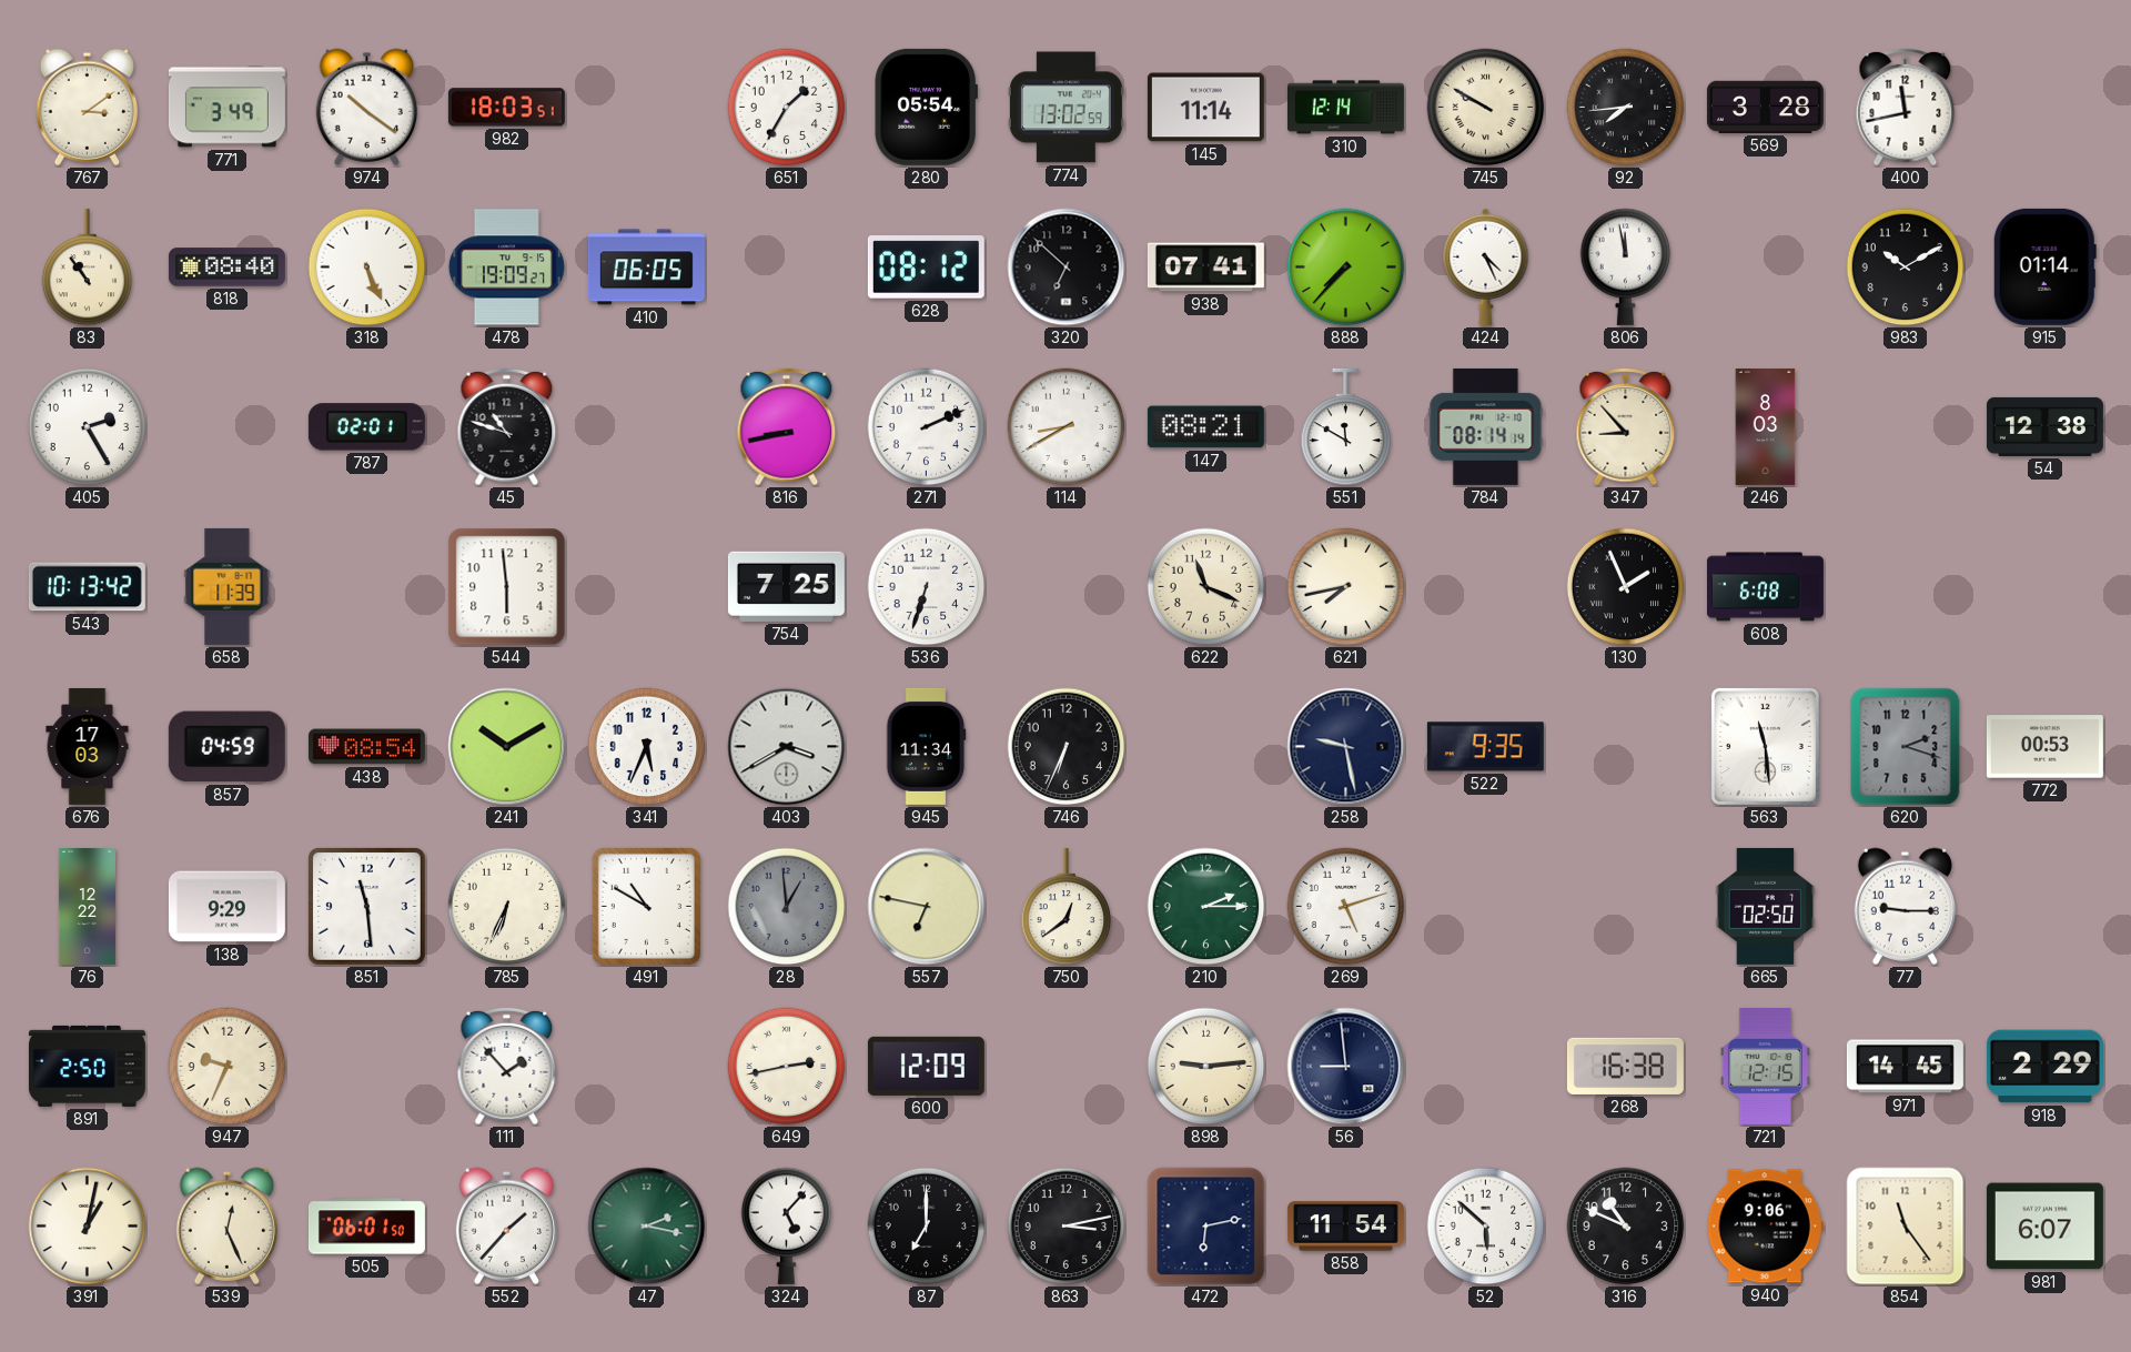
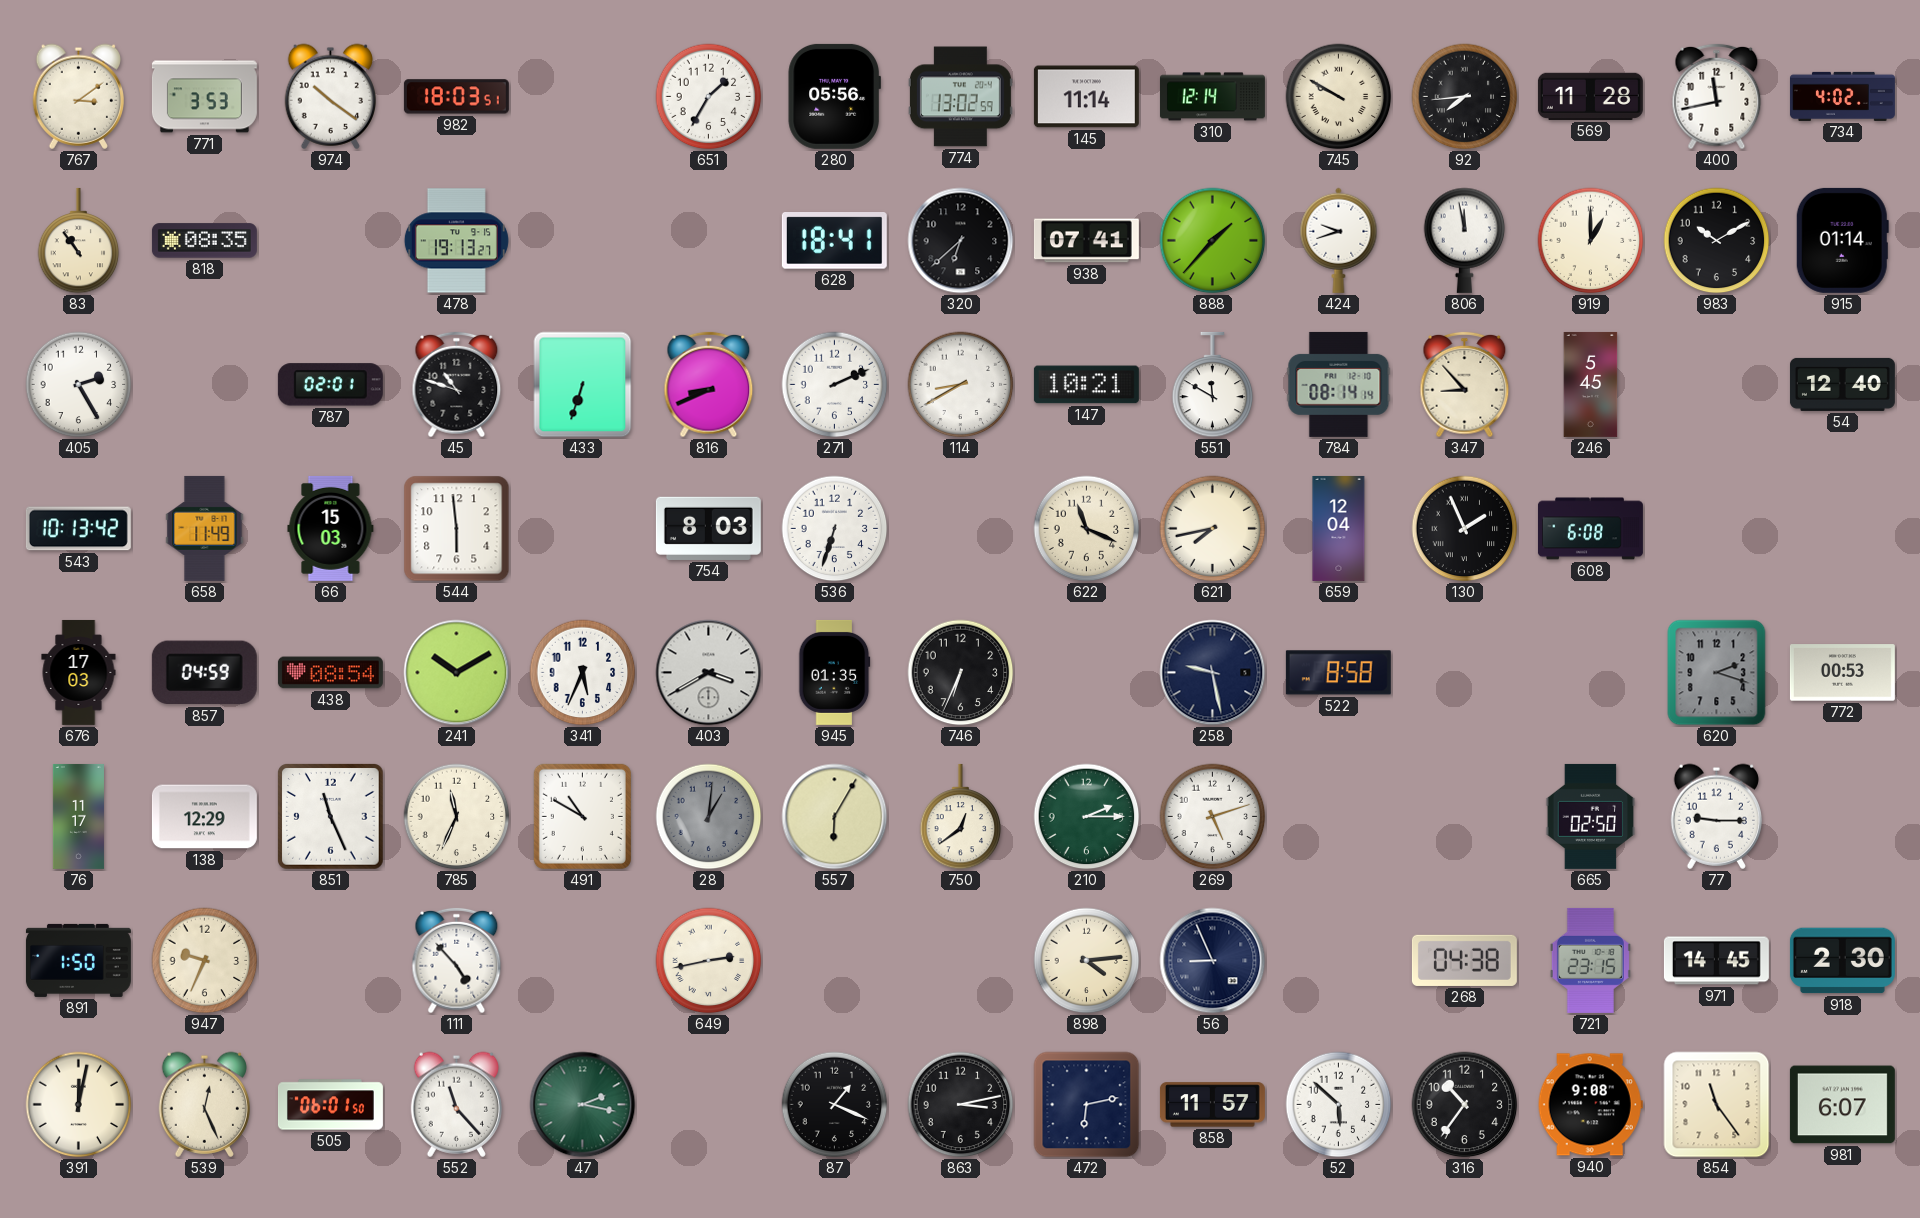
771: 3:49 -> 3:53 (204, 97)
280: 05:54 -> 05:56 (834, 96)
569: 3:28 -> 11:28 (1590, 96)
734: none -> 4:02 (1842, 96)
818: 08:40 -> 08:35 (204, 241)
318: 5:26 -> none (367, 268)
478: 19:09 -> 19:13 (456, 241)
410: 06:05 -> none (646, 268)
628: 08:12 -> 18:41 (834, 241)
320: 6:52 -> 6:38 (961, 241)
888: 7:37 -> 1:37 (1213, 241)
424: 4:26 -> 9:42 (1339, 240)
919: none -> 1:00 (1591, 241)
433: none -> 6:33 (583, 385)
816: 8:43 -> 8:41 (709, 385)
147: 08:21 -> 10:21 (1086, 385)
246: 8:03 -> 5:45 (1591, 384)
54: 12:38 -> 12:40 (1842, 384)
658: 11:39 -> 11:49 (205, 528)
66: none -> 15:03 (331, 528)
754: 7:25 -> 8:03 (708, 528)
659: none -> 12:04 (1339, 528)
945: 11:34 -> 01:35 (835, 672)
522: 9:35 -> 8:58 (1338, 673)
563: 11:29 -> none (1765, 746)
76: 12:22 -> 11:17 (78, 816)
138: 9:29 -> 12:29 (204, 817)
851: 11:29 -> 11:26 (331, 817)
785: 6:34 -> 11:34 (457, 817)
28: 12:59 -> 1:01 (709, 817)
557: 6:47 -> 6:05 (835, 817)
891: 2:50 -> 1:50 (78, 960)
111: 1:53 -> 4:53 (457, 961)
600: 12:09 -> none (926, 1066)
898: 9:14 -> 4:14 (1087, 961)
56: 8:59 -> 8:56 (1213, 961)
268: 16:38 -> 04:38 (1464, 960)
721: 12:15 -> 23:15 (1590, 960)
918: 2:29 -> 2:30 (1842, 961)
391: 1:02 -> 12:02 (79, 1105)
552: 1:37 -> 11:23 (456, 1104)
324: 5:07 -> none (787, 1225)
87: 7:00 -> 1:19 (835, 1105)
858: 11:54 -> 11:57 (1212, 1105)
316: 10:49 -> 10:36 (1465, 1105)
940: 9:06 -> 9:08 (1590, 1105)
